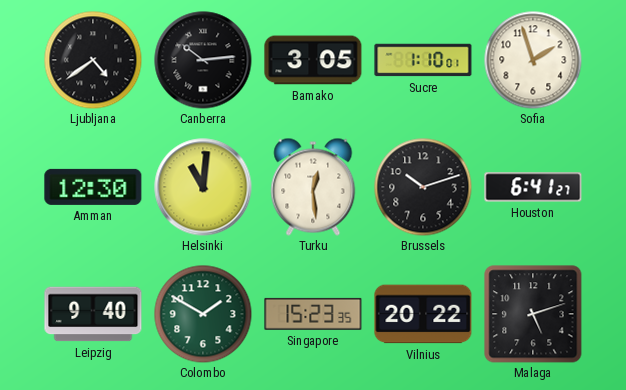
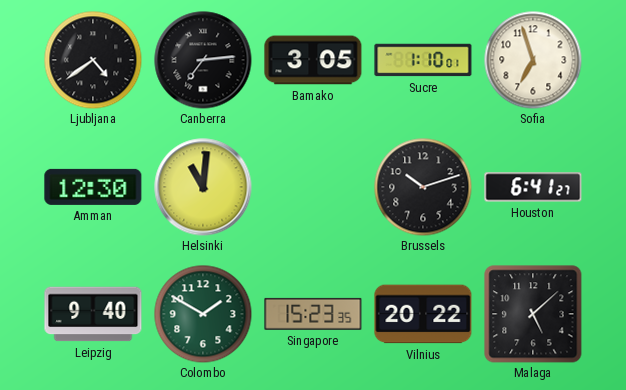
Canberra: 10:14 -> 7:14 (203, 60)
Sofia: 1:57 -> 6:57 (533, 60)
Turku: 12:29 -> none (313, 187)
Malaga: 5:12 -> 5:08 (533, 314)
